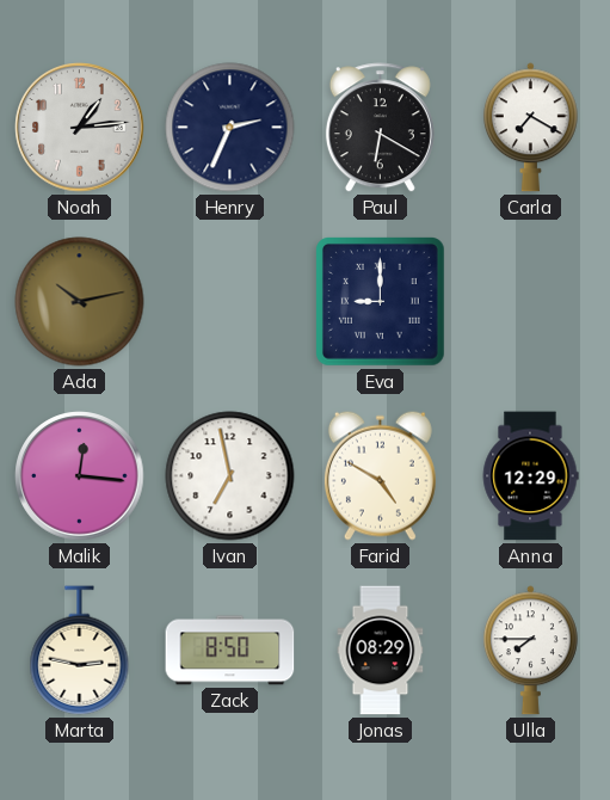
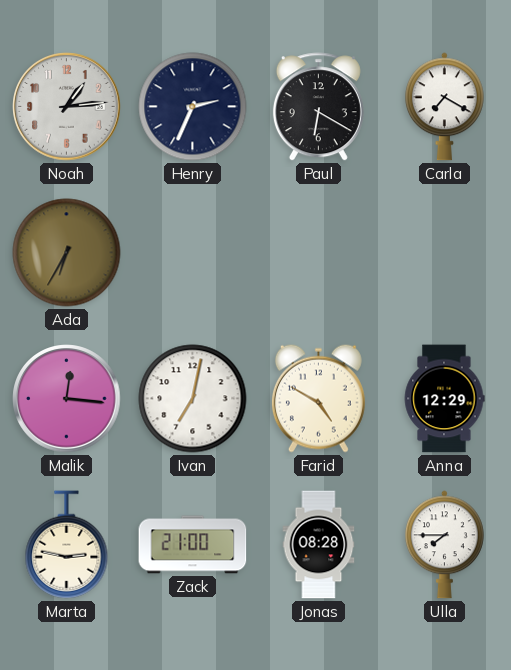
Ada: 10:13 -> 6:35 (67, 253)
Eva: 9:00 -> none (381, 302)
Ivan: 6:58 -> 7:02 (193, 399)
Zack: 8:50 -> 21:00 (193, 545)
Jonas: 08:29 -> 08:28 (319, 545)
